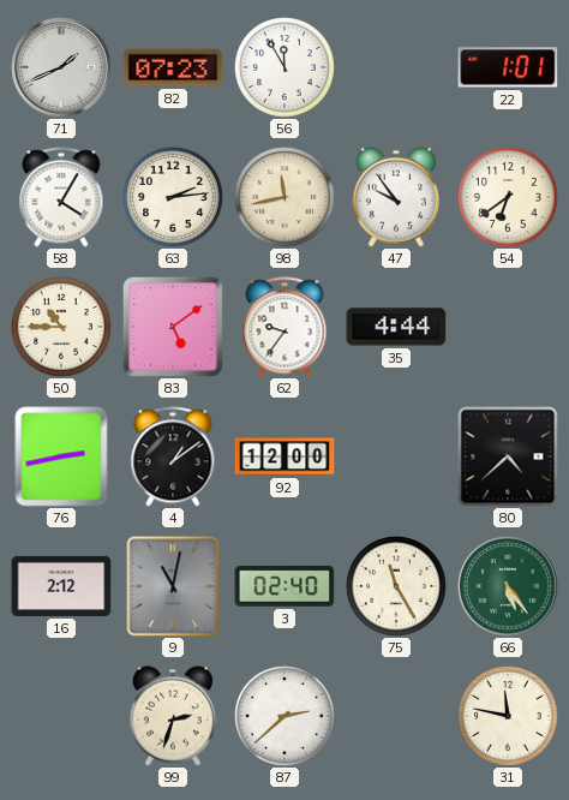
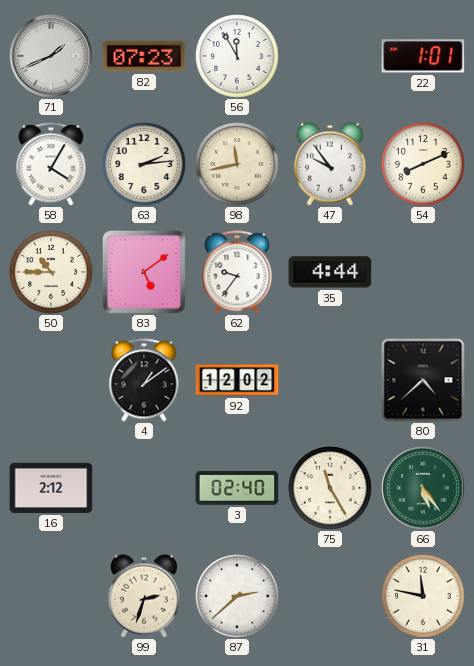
54: 6:39 -> 8:11 (423, 164)
76: 2:43 -> none (61, 456)
92: 12:00 -> 12:02 (237, 380)
9: 11:02 -> none (173, 586)
